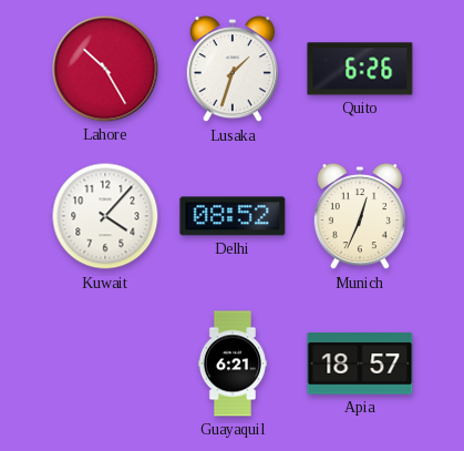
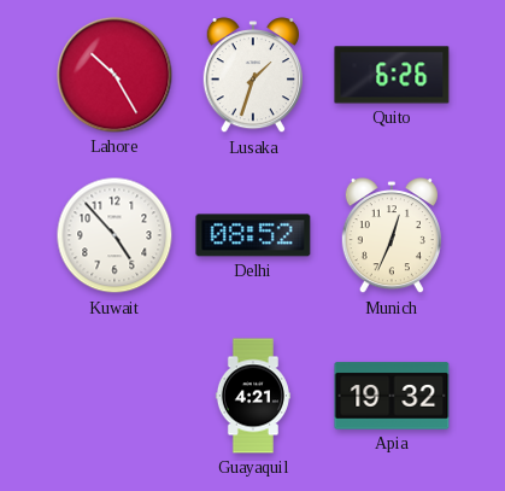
Kuwait: 4:07 -> 4:53 (114, 235)
Guayaquil: 6:21 -> 4:21 (253, 396)
Apia: 18:57 -> 19:32 (392, 396)
